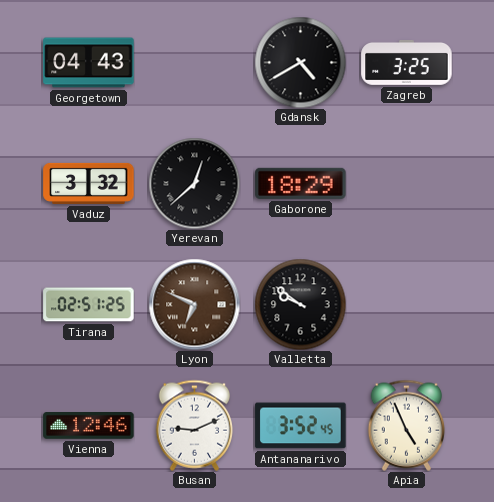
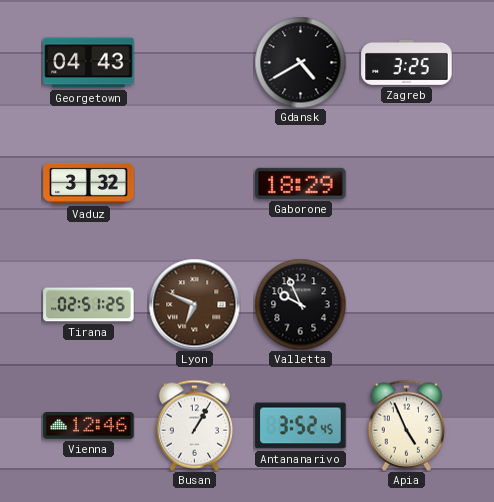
Yerevan: 12:38 -> none (194, 183)
Valletta: 9:51 -> 9:56 (300, 304)
Busan: 9:11 -> 1:05 (195, 425)
